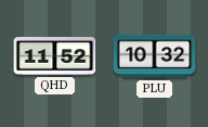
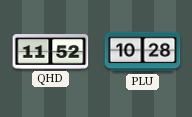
PLU: 10:32 -> 10:28 (143, 52)
